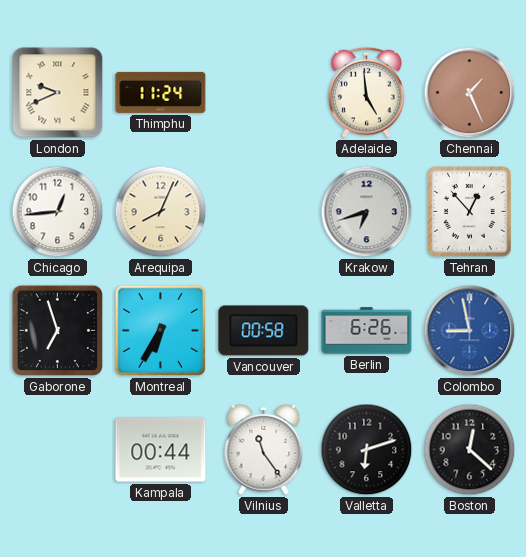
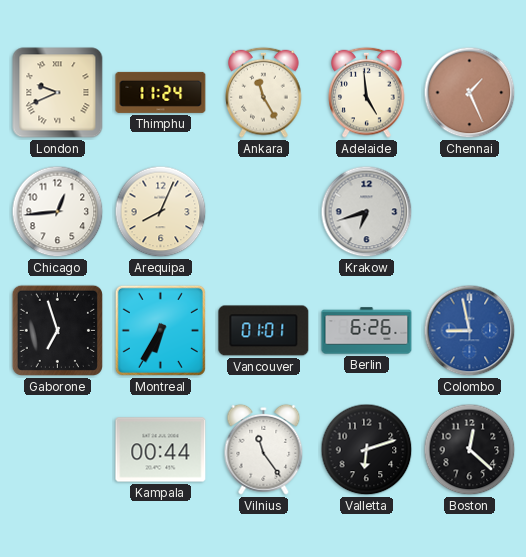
Ankara: none -> 11:25 (264, 92)
Tehran: 12:53 -> none (470, 212)
Vancouver: 00:58 -> 01:01 (264, 331)
